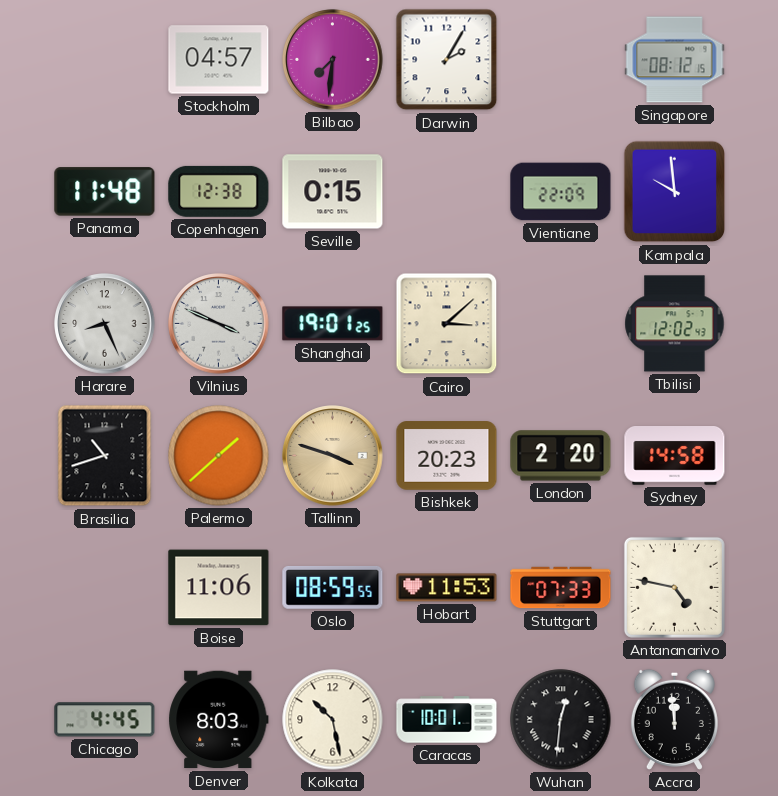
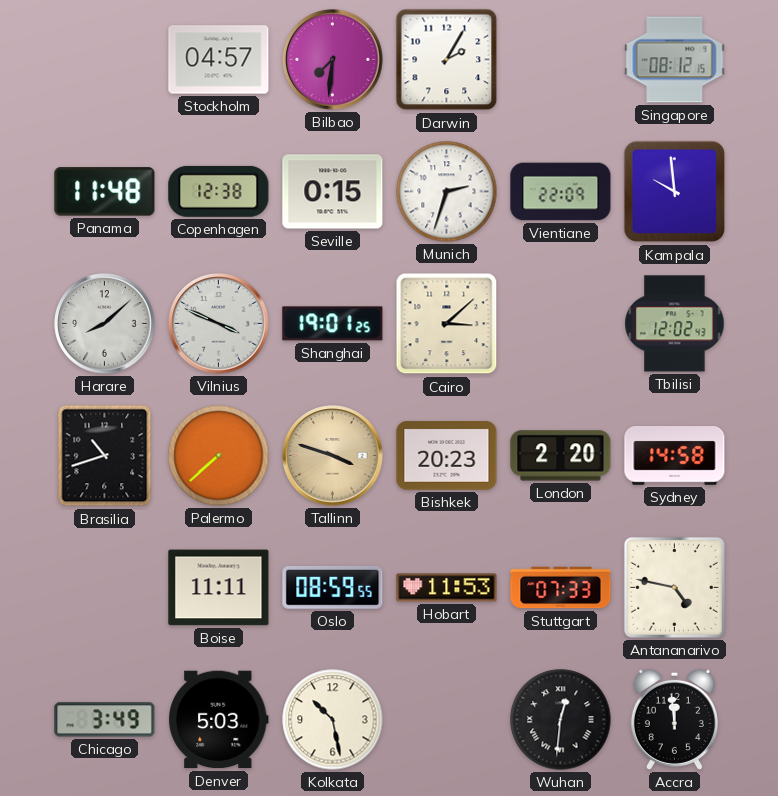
Munich: none -> 2:33 (447, 192)
Harare: 8:26 -> 8:08 (105, 324)
Palermo: 1:38 -> 7:38 (219, 456)
Boise: 11:06 -> 11:11 (219, 588)
Chicago: 4:45 -> 3:49 (105, 720)
Denver: 8:03 -> 5:03 (219, 720)
Caracas: 10:01 -> none (447, 720)
